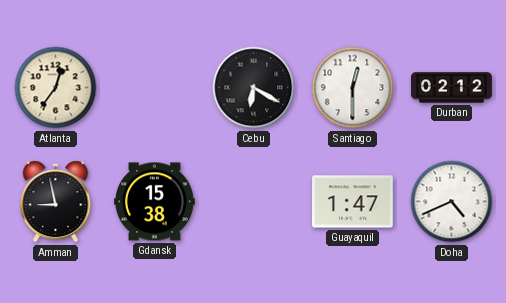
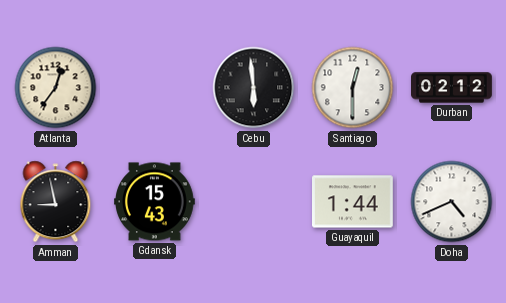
Cebu: 6:20 -> 5:59 (254, 88)
Gdansk: 15:38 -> 15:43 (155, 202)
Guayaquil: 1:47 -> 1:44 (353, 202)
